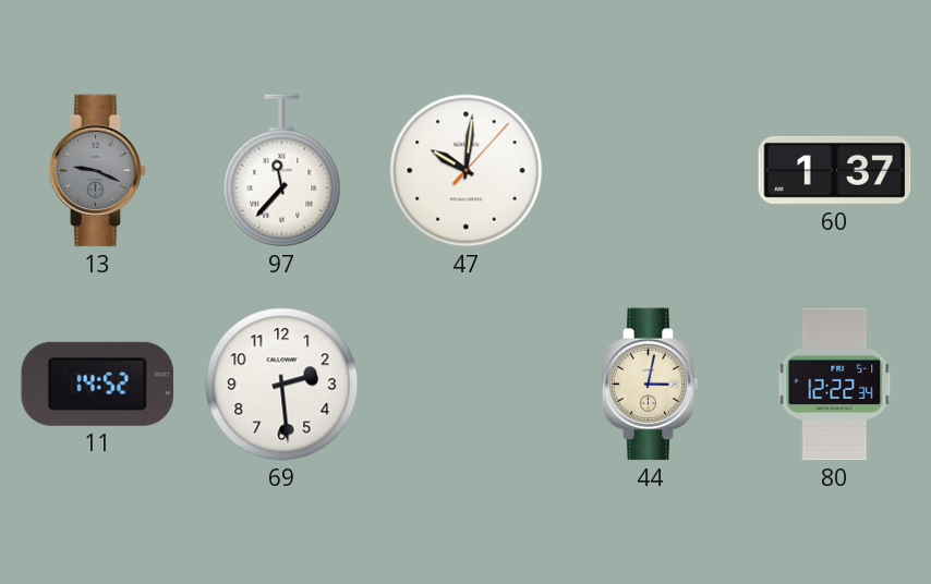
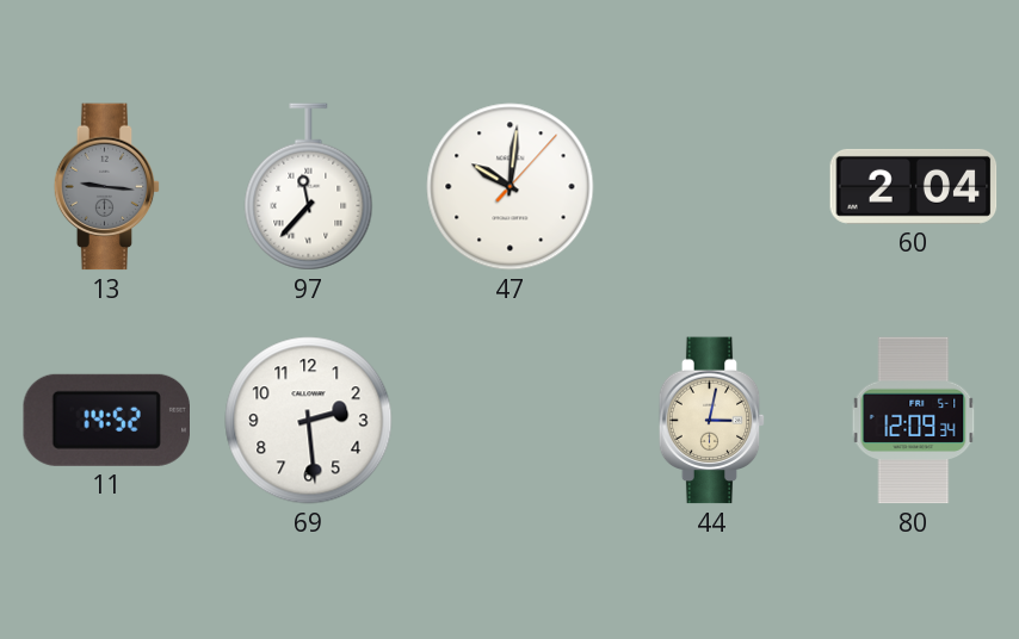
13: 9:19 -> 9:16 (107, 187)
60: 1:37 -> 2:04 (914, 186)
80: 12:22 -> 12:09 (914, 421)
